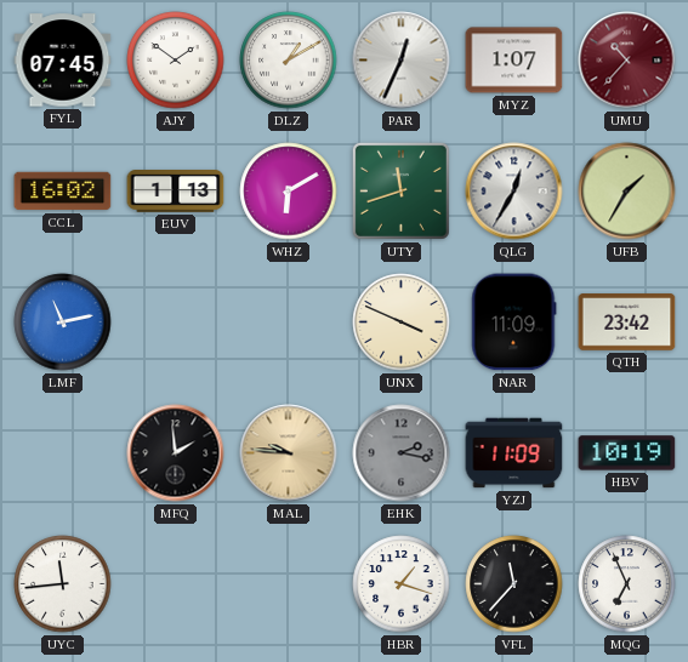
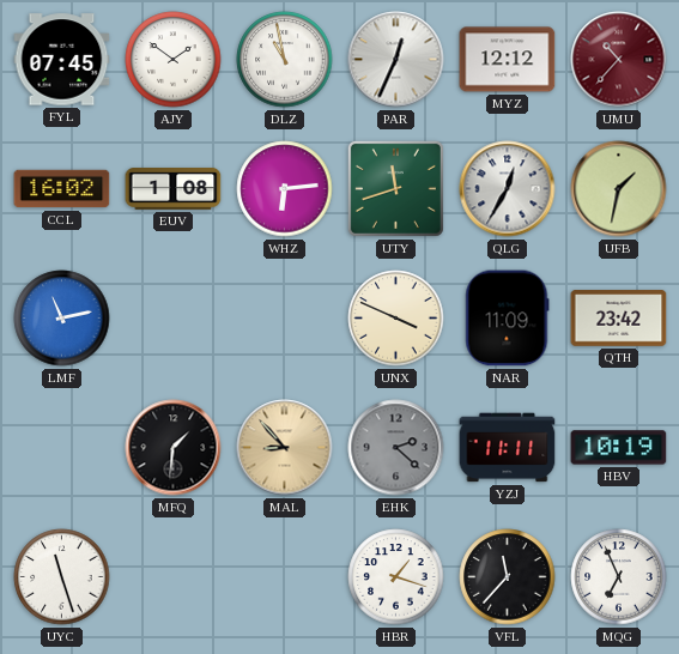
DLZ: 1:10 -> 10:58 (285, 60)
MYZ: 1:07 -> 12:12 (508, 60)
EUV: 1:13 -> 1:08 (174, 189)
WHZ: 6:10 -> 6:14 (285, 189)
UFB: 1:35 -> 1:32 (619, 189)
MFQ: 1:59 -> 1:31 (174, 448)
MAL: 9:46 -> 8:53 (285, 448)
EHK: 2:17 -> 2:22 (396, 448)
YZJ: 11:09 -> 11:11 (508, 448)
UYC: 11:44 -> 11:27 (62, 577)
